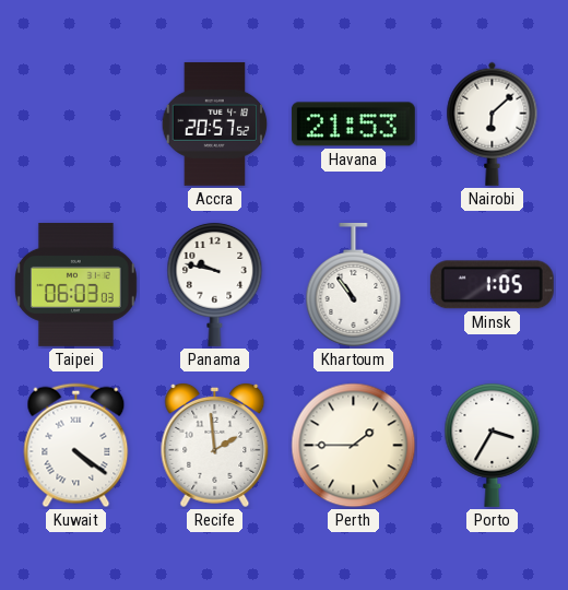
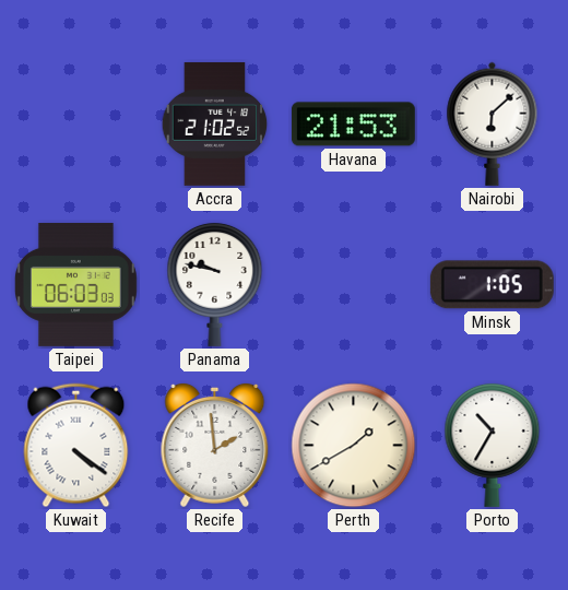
Accra: 20:57 -> 21:02 (215, 123)
Khartoum: 10:54 -> none (354, 284)
Perth: 1:45 -> 1:40 (354, 446)
Porto: 3:35 -> 10:35 (493, 445)
